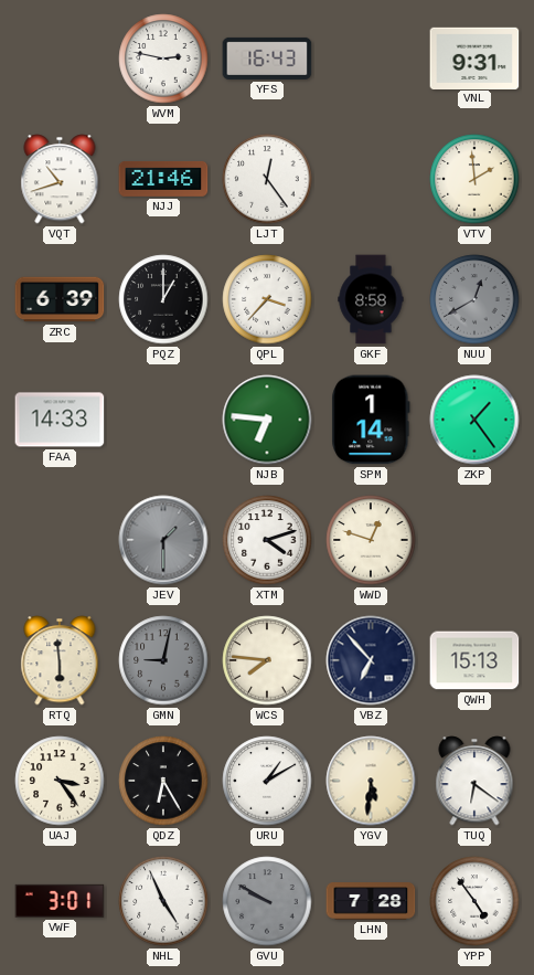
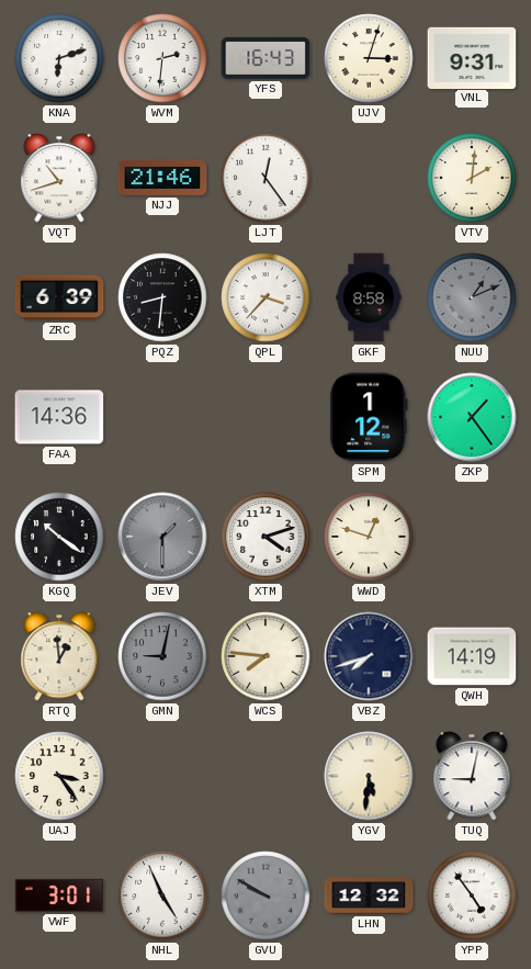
KNA: none -> 6:12 (59, 58)
WVM: 2:47 -> 2:31 (162, 58)
UJV: none -> 3:03 (369, 58)
VTV: 1:59 -> 2:01 (472, 178)
PQZ: 1:00 -> 8:31 (162, 297)
NUU: 12:40 -> 1:11 (472, 297)
FAA: 14:33 -> 14:36 (59, 417)
NJB: 6:46 -> none (267, 420)
SPM: 1:14 -> 1:12 (369, 417)
KGQ: none -> 10:21 (59, 537)
RTQ: 5:59 -> 12:59 (59, 656)
VBZ: 6:53 -> 7:42 (369, 656)
QWH: 15:13 -> 14:19 (472, 656)
QDZ: 6:25 -> none (163, 781)
URU: 1:10 -> none (267, 781)
TUQ: 6:21 -> 9:02 (472, 776)
LHN: 7:28 -> 12:32 (369, 895)
